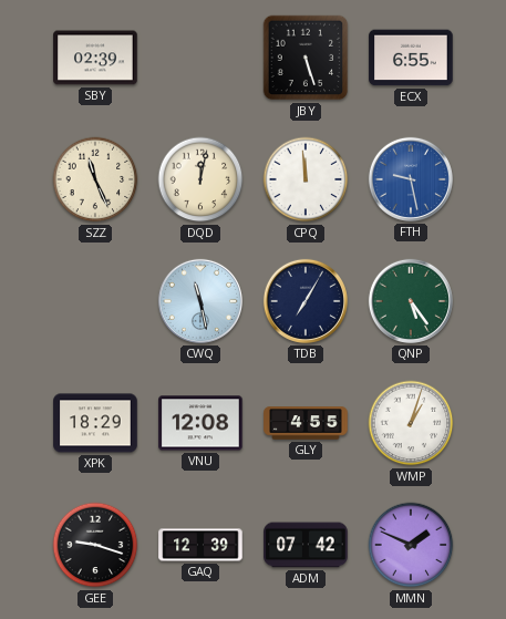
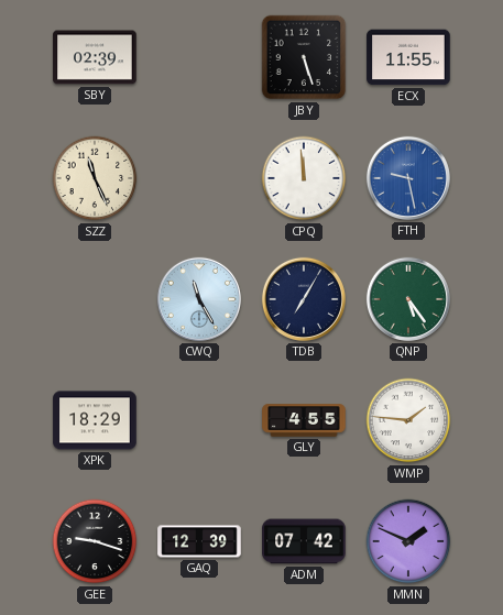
ECX: 6:55 -> 11:55 (408, 57)
DQD: 12:02 -> none (200, 179)
CWQ: 11:28 -> 11:25 (199, 299)
VNU: 12:08 -> none (200, 423)
WMP: 1:03 -> 1:46 (408, 420)
